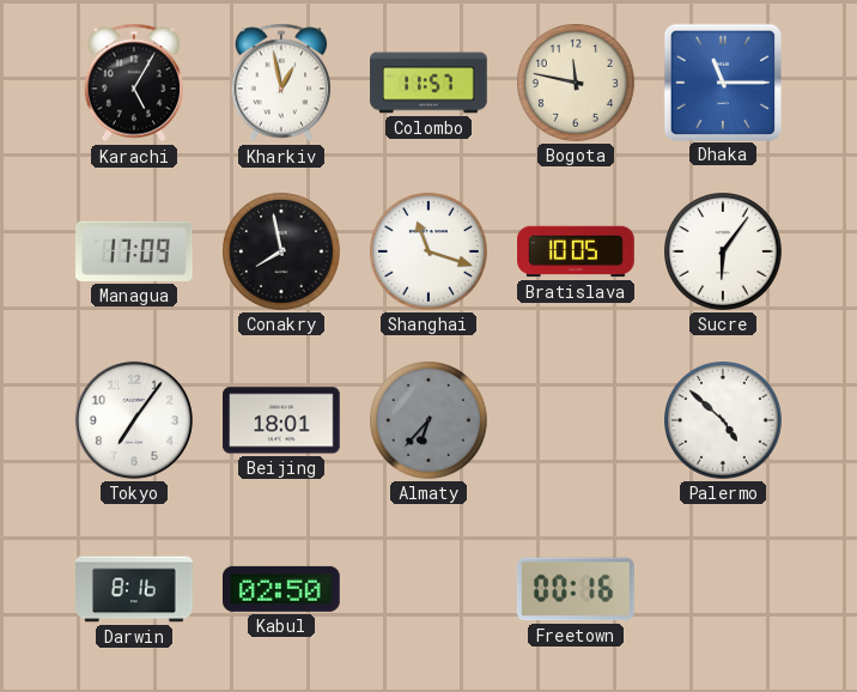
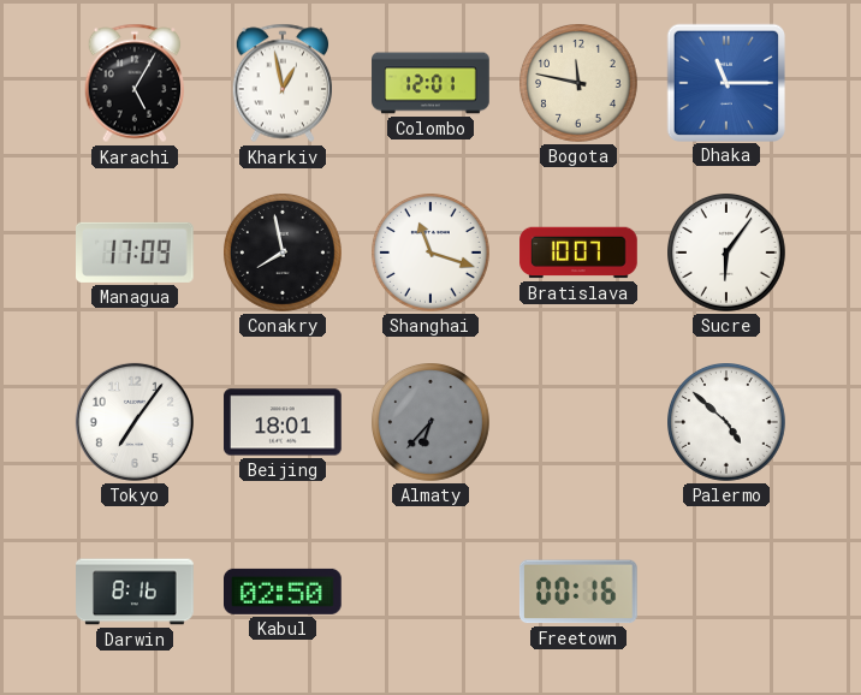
Colombo: 11:57 -> 12:01 (430, 83)
Bratislava: 10:05 -> 10:07 (578, 253)
